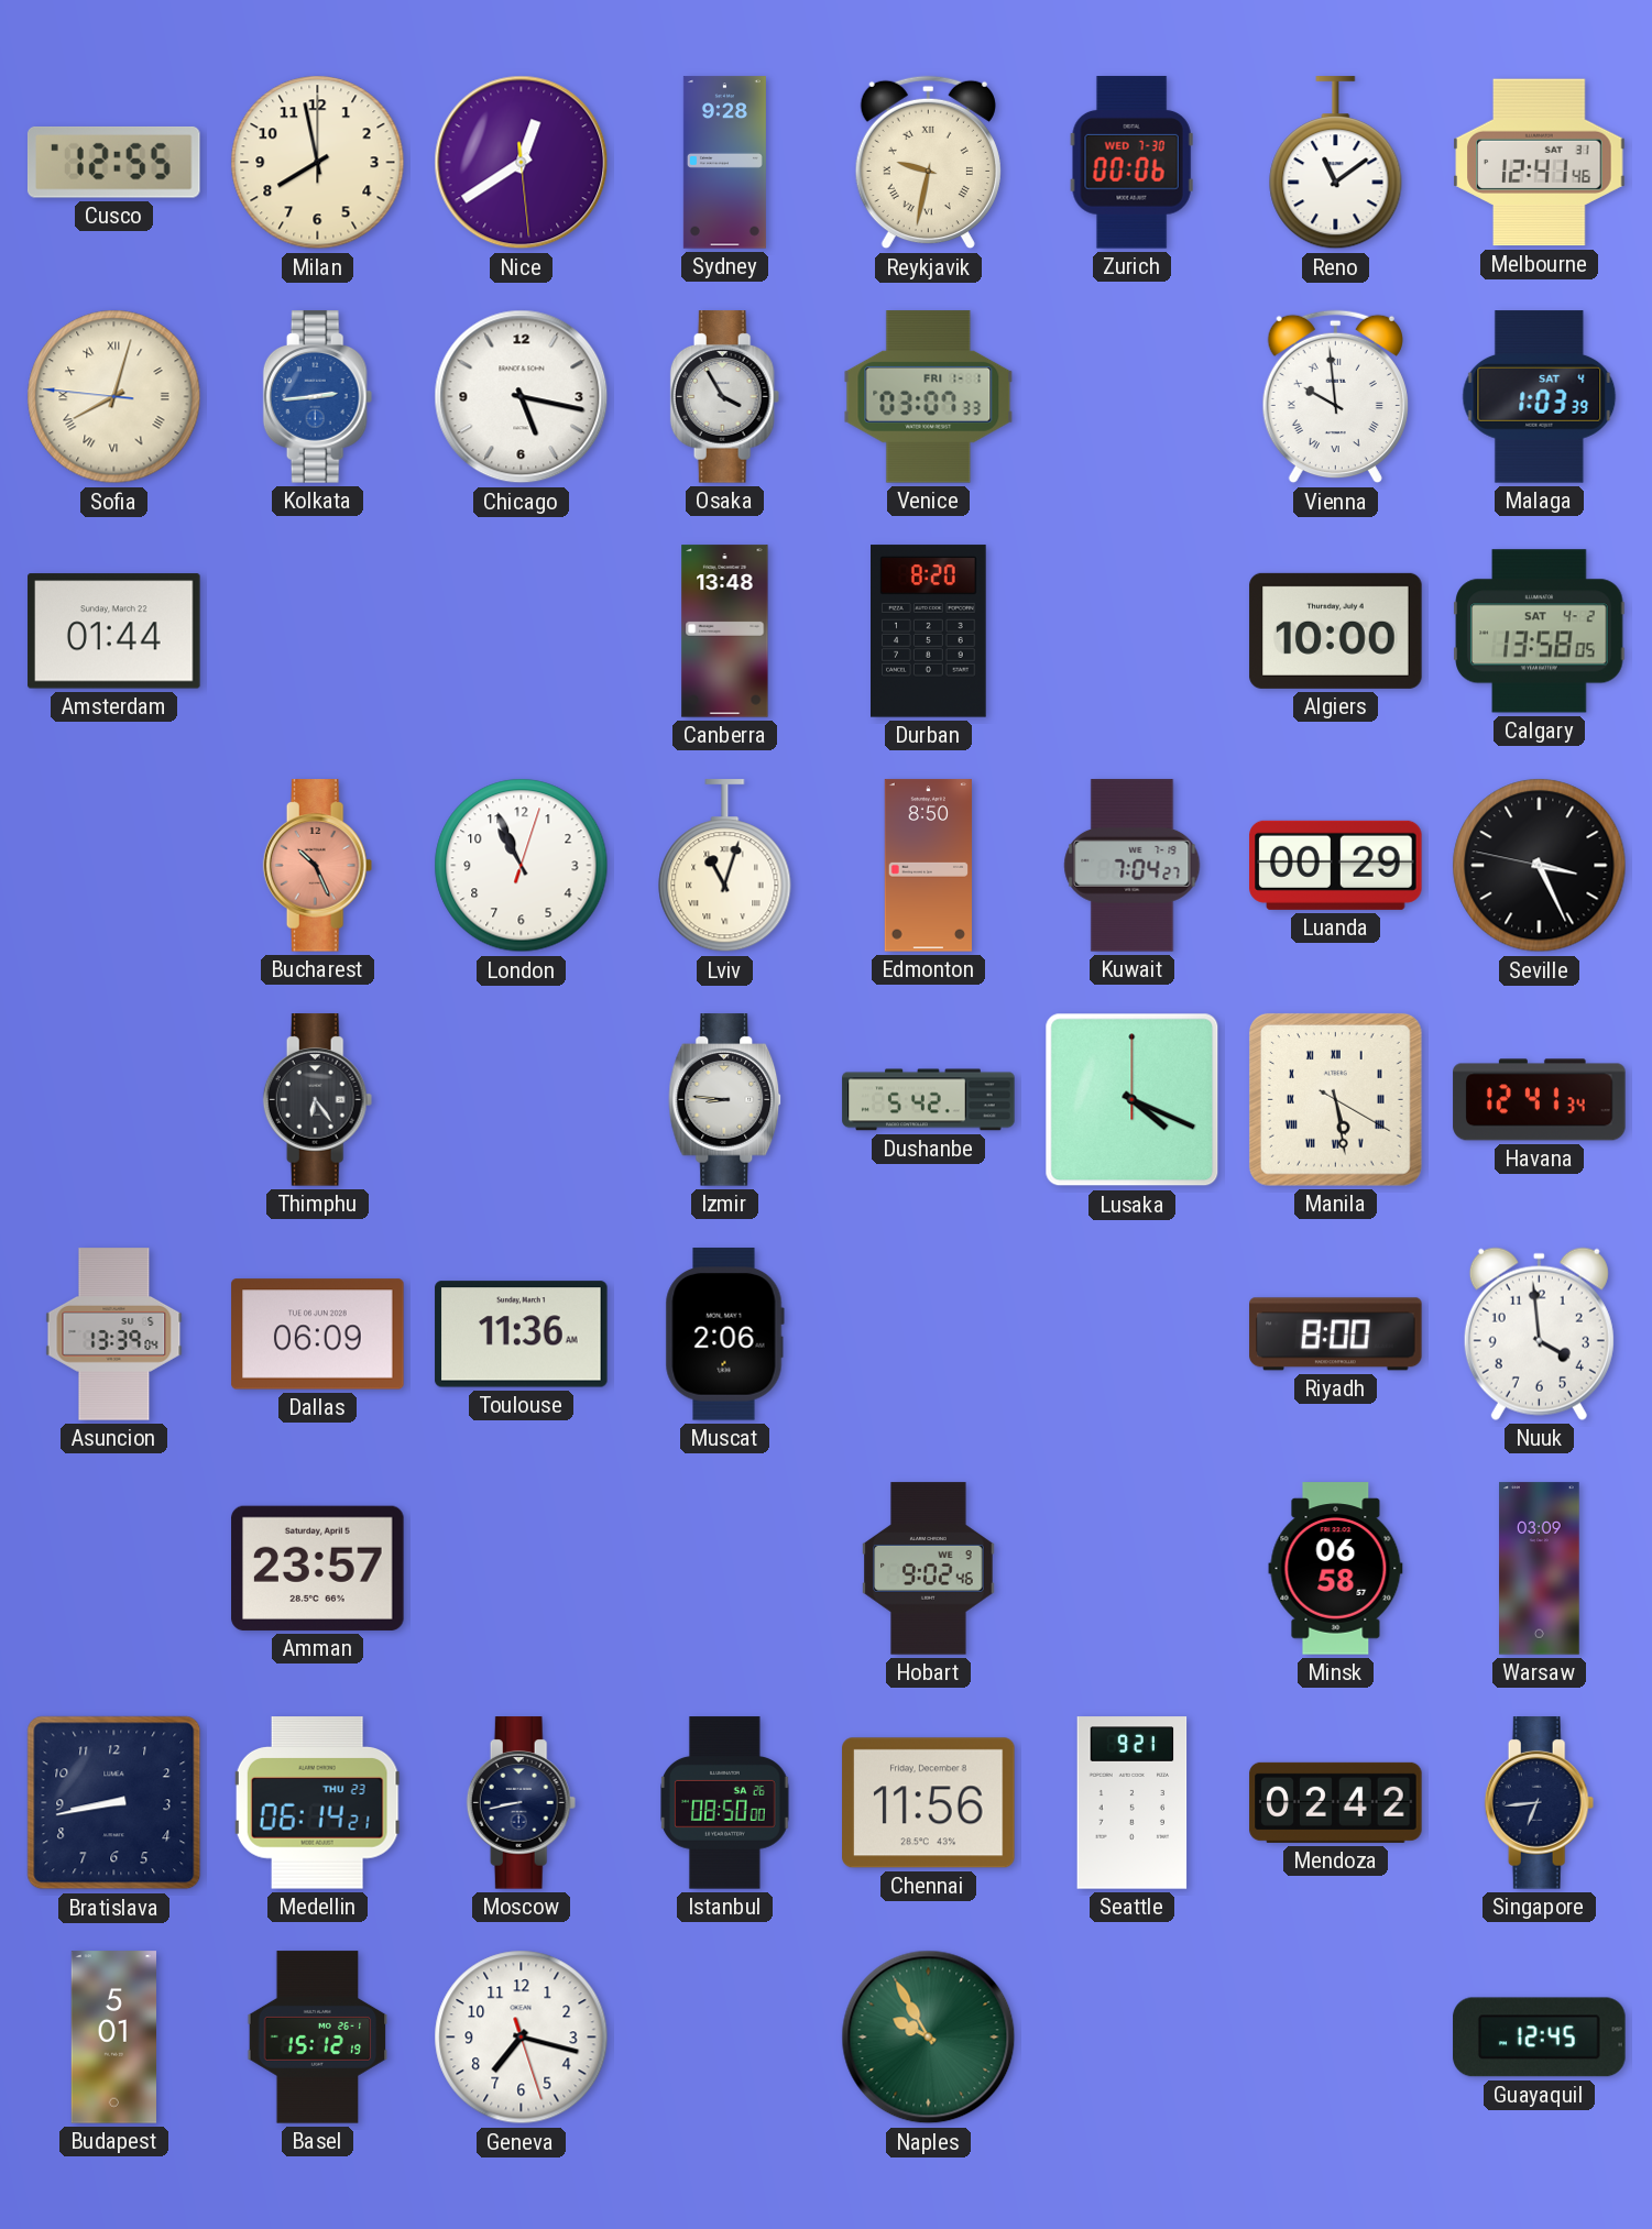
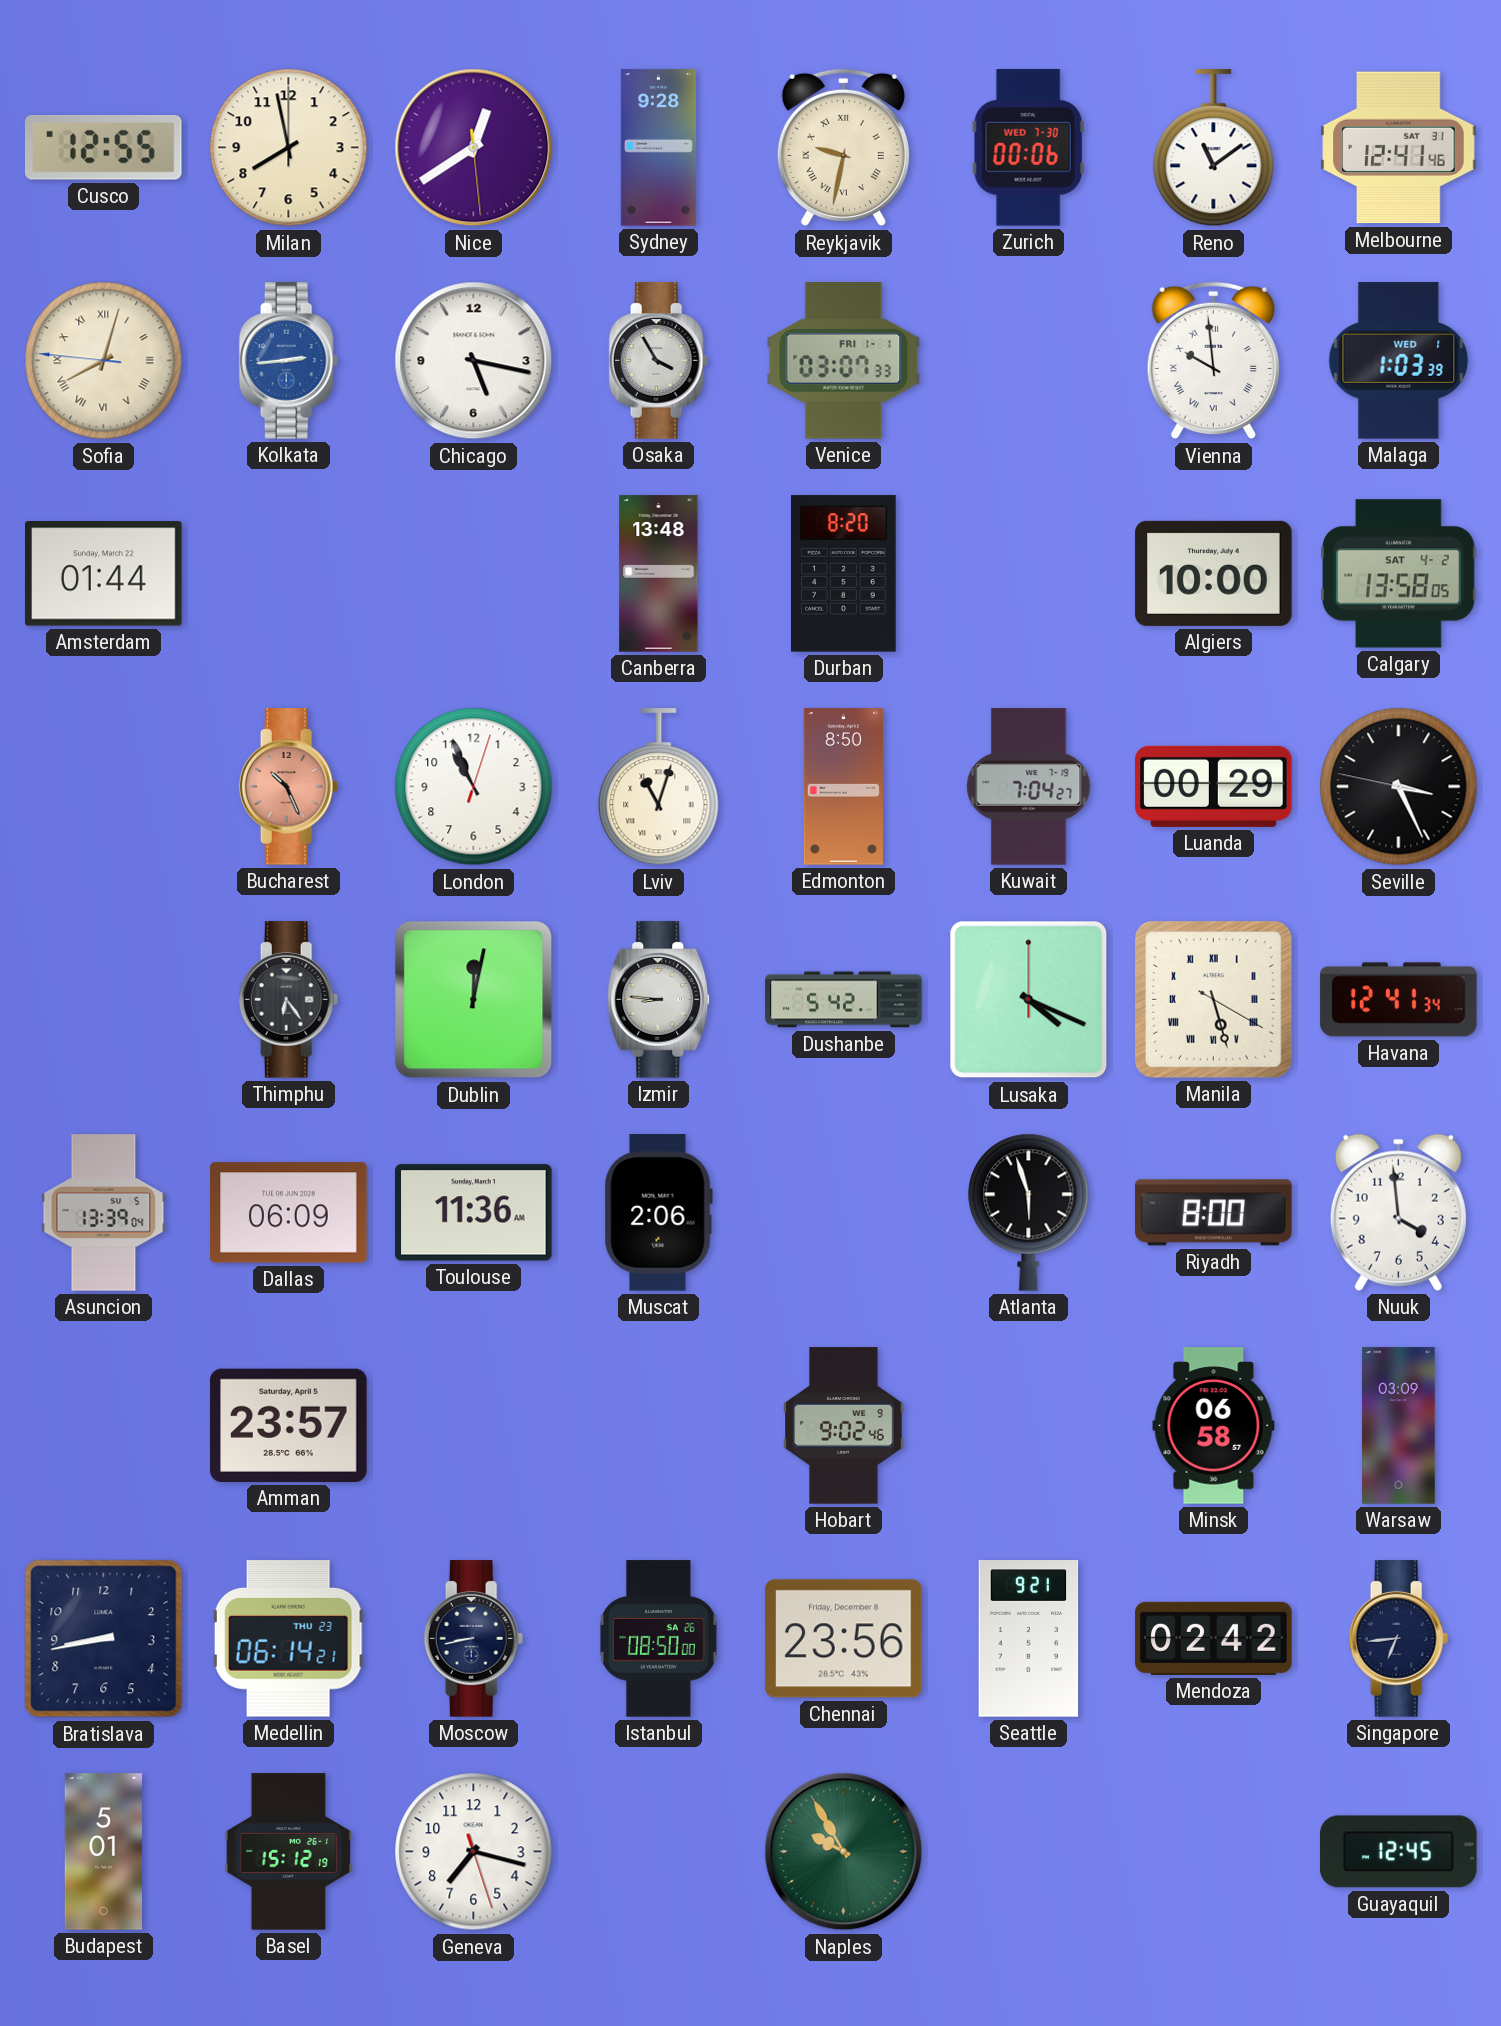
Malaga date: SAT 4 -> WED 1 (1399, 361)
Dublin: none -> 12:02 (474, 1000)
Manila: 5:28 -> 5:27 (1213, 999)
Atlanta: none -> 5:57 (1029, 1212)
Chennai: 11:56 -> 23:56 (844, 1639)
